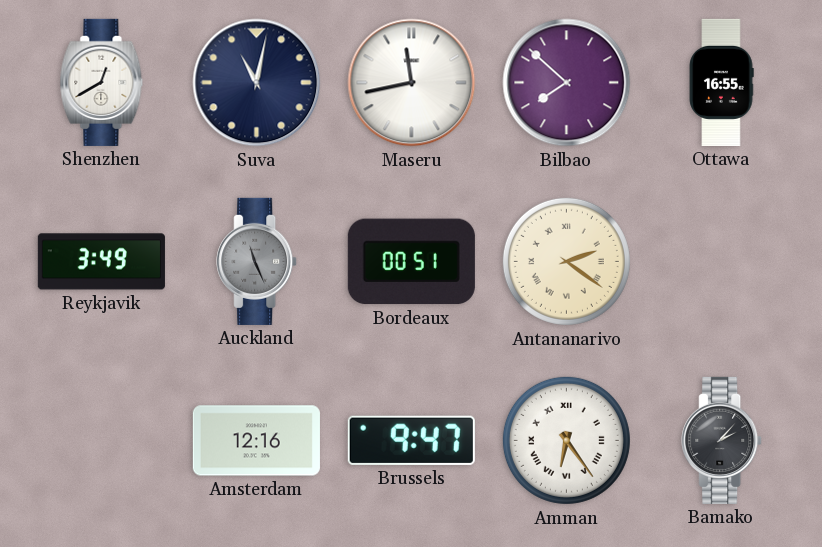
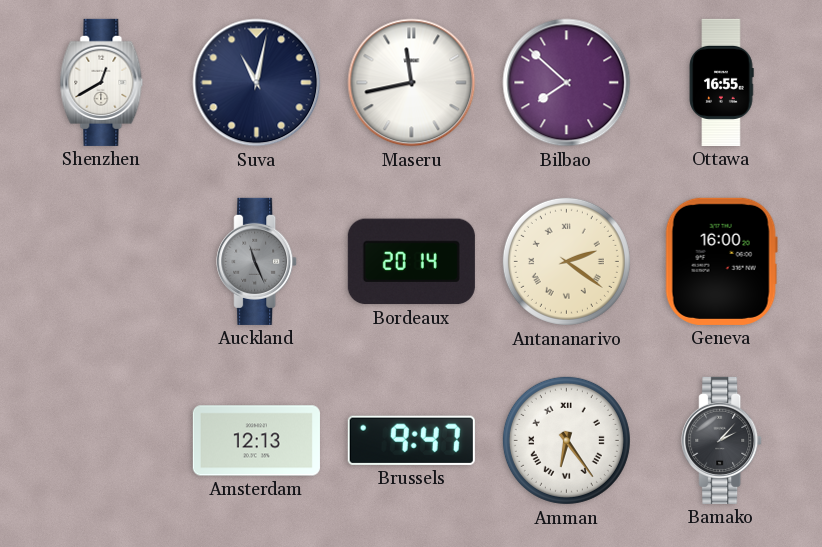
Reykjavik: 3:49 -> none (101, 262)
Bordeaux: 00:51 -> 20:14 (411, 262)
Geneva: none -> 16:00 (721, 261)
Amsterdam: 12:16 -> 12:13 (256, 441)
